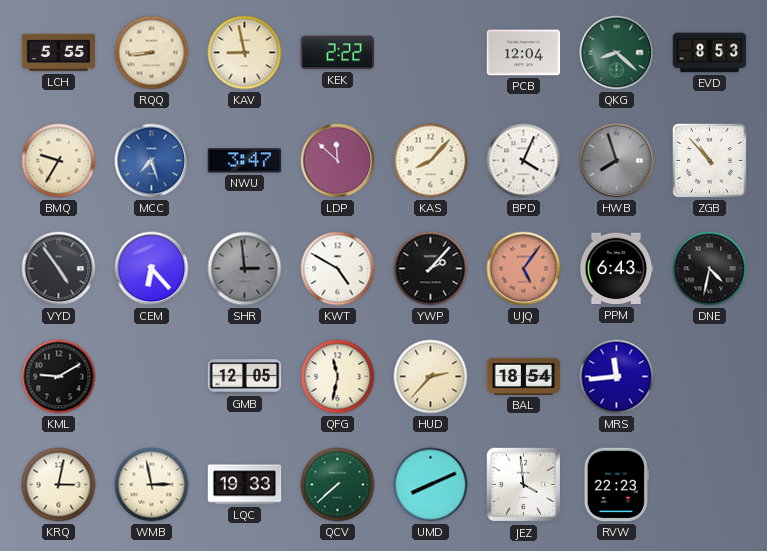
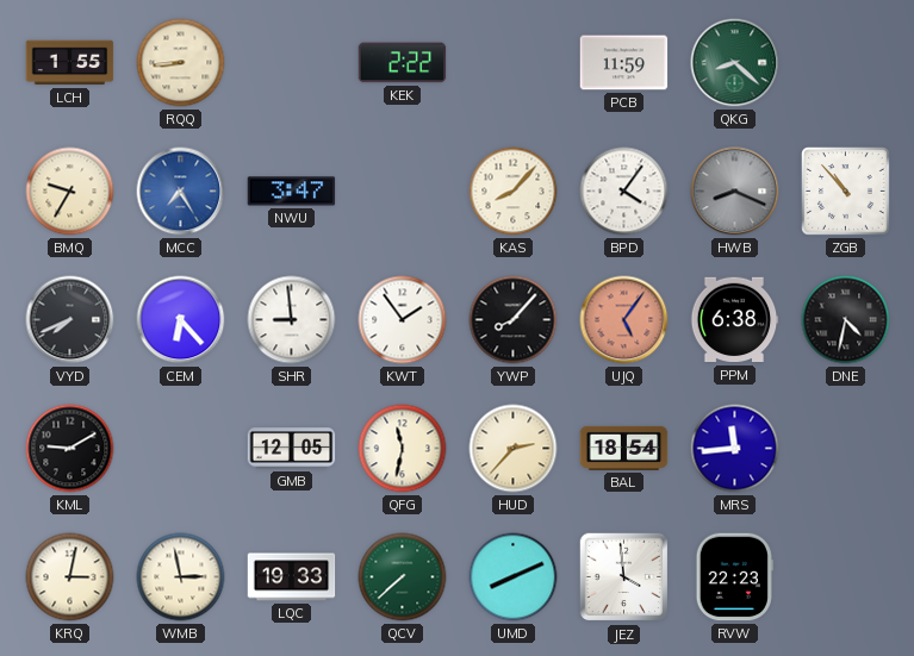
LCH: 5:55 -> 1:55 (70, 63)
KAV: 8:58 -> none (245, 53)
PCB: 12:04 -> 11:59 (624, 63)
EVD: 8:53 -> none (710, 53)
MCC: 7:27 -> 7:25 (181, 192)
LDP: 11:52 -> none (338, 161)
BPD: 4:04 -> 4:06 (624, 192)
HWB: 7:57 -> 8:19 (735, 192)
VYD: 4:54 -> 7:41 (70, 320)
SHR: 2:59 -> 8:59 (292, 320)
SHR dial: grey -> white (292, 320)
KWT: 4:50 -> 1:54 (403, 320)
YWP: 2:07 -> 8:07 (514, 320)
PPM: 6:43 -> 6:38 (734, 320)
